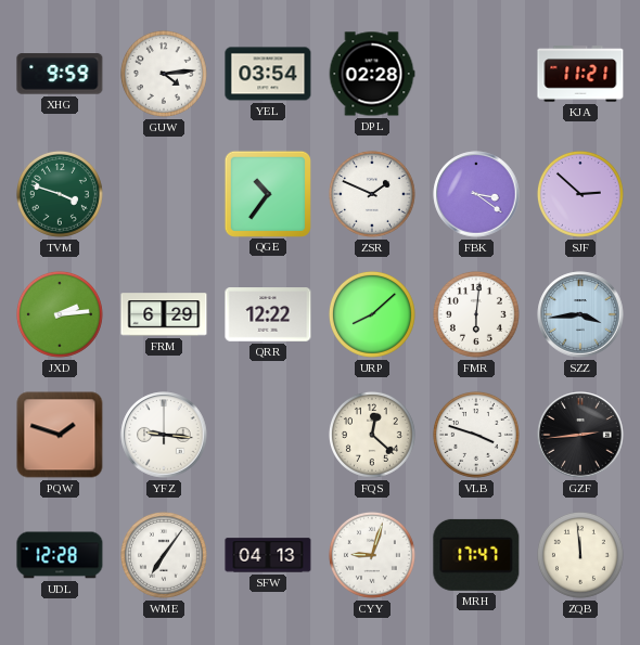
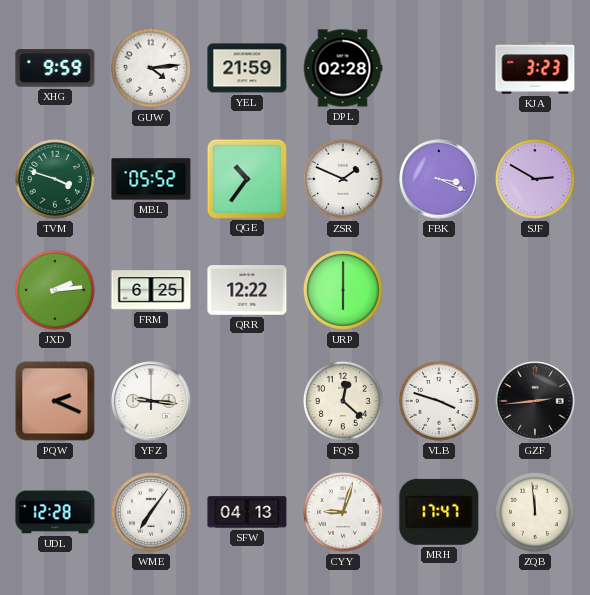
YEL: 03:54 -> 21:59 (247, 68)
KJA: 11:21 -> 3:23 (535, 68)
MBL: none -> 05:52 (151, 179)
FBK: 3:21 -> 3:19 (439, 179)
SJF: 2:52 -> 2:50 (535, 179)
FRM: 6:29 -> 6:25 (151, 290)
URP: 8:08 -> 6:00 (343, 290)
FMR: 6:01 -> none (476, 314)
SZZ: 3:44 -> none (580, 314)
PQW: 1:48 -> 2:19 (55, 401)
